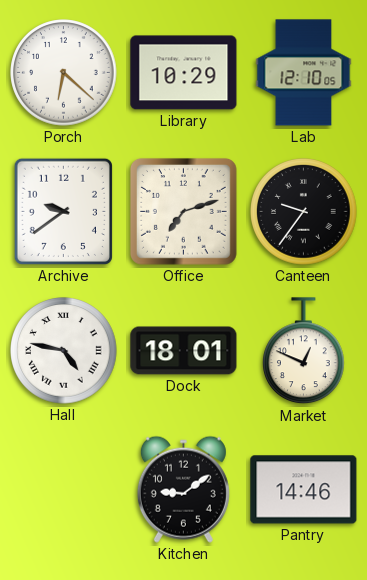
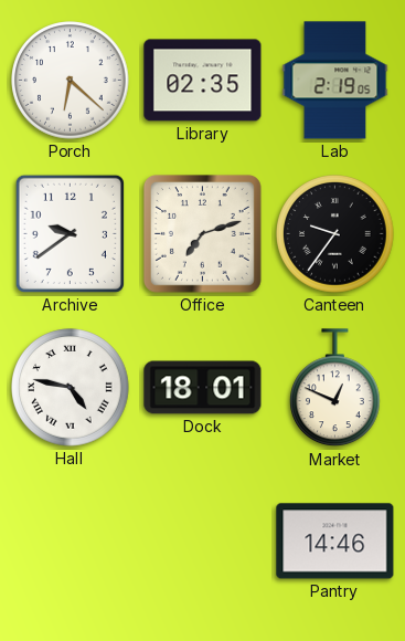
Library: 10:29 -> 02:35 (203, 81)
Lab: 12:10 -> 2:19 (335, 81)
Kitchen: 9:09 -> none (183, 489)
